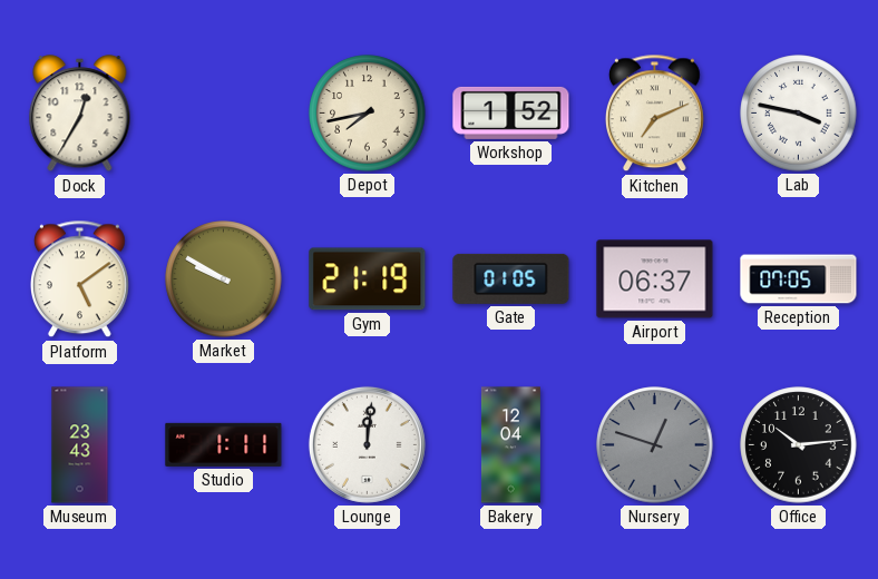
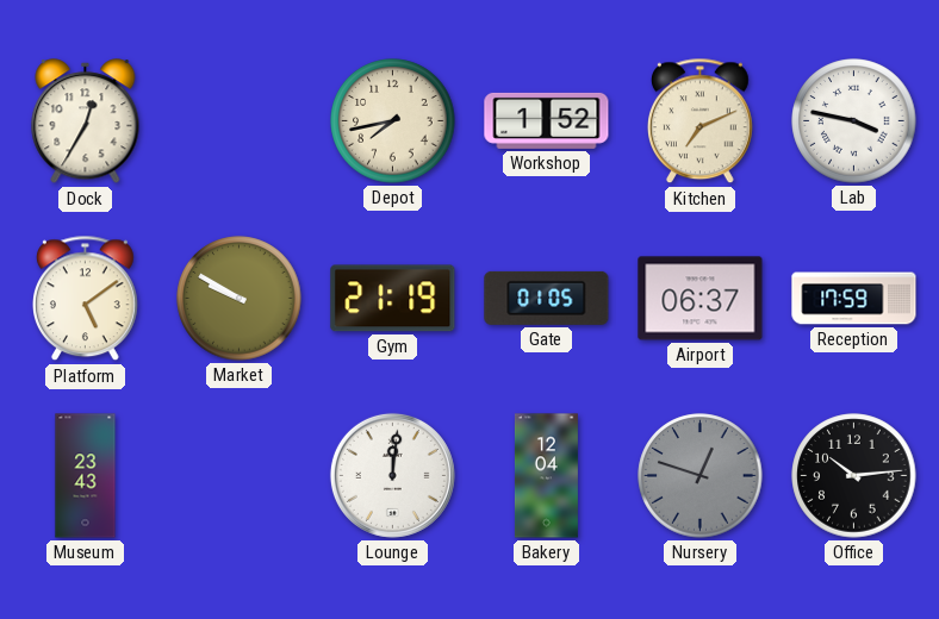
Reception: 07:05 -> 17:59 (854, 299)
Studio: 1:11 -> none (224, 444)
